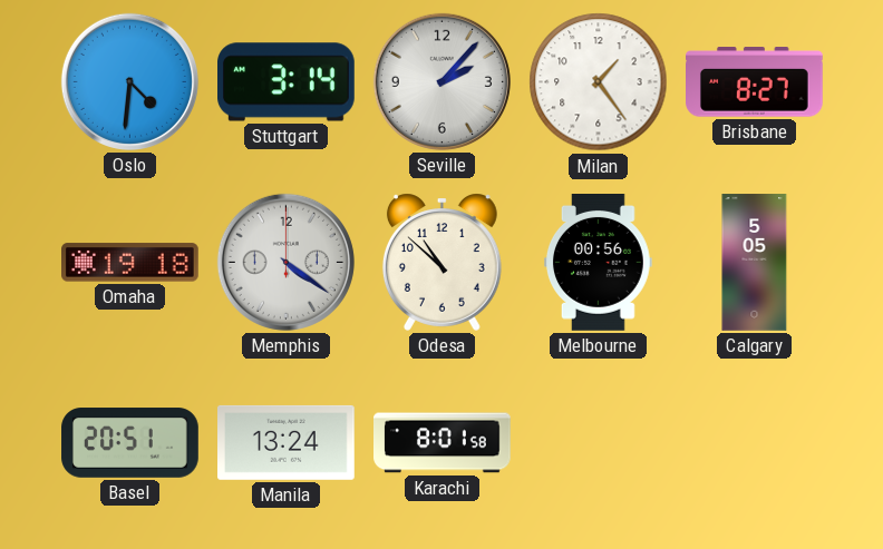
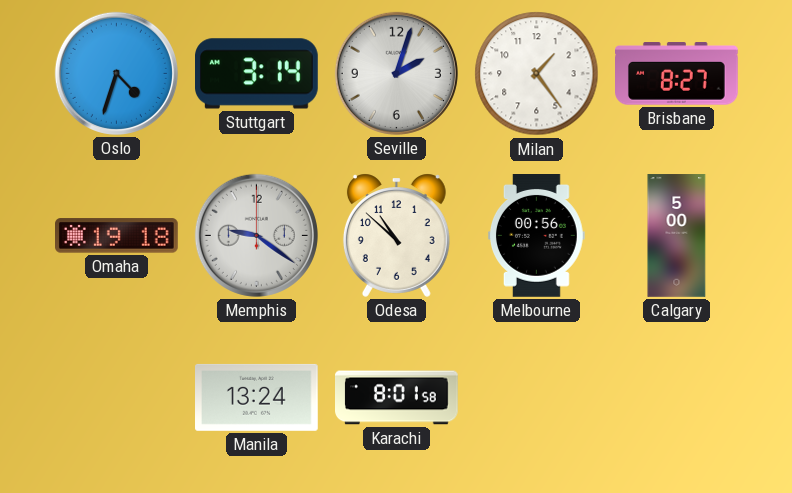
Oslo: 4:31 -> 4:33 (116, 73)
Seville: 2:07 -> 2:03 (396, 73)
Memphis: 4:21 -> 9:21 (256, 235)
Calgary: 5:05 -> 5:00 (677, 236)
Basel: 20:51 -> none (130, 443)
